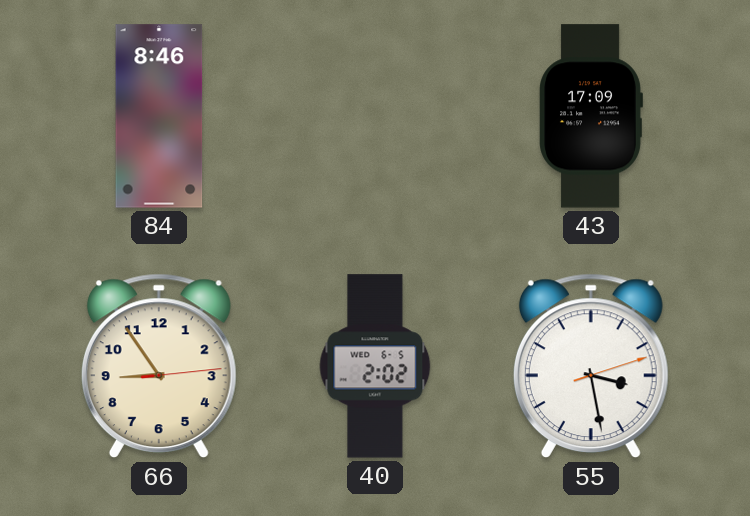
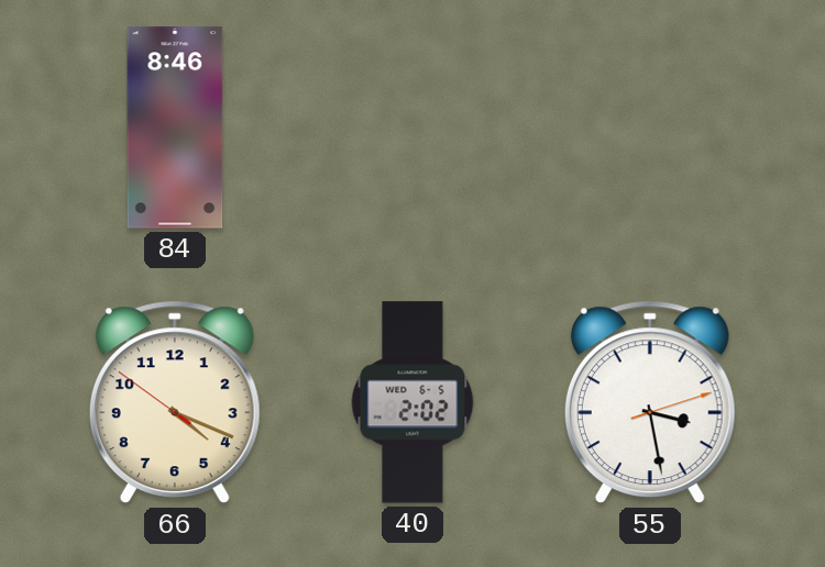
43: 17:09 -> none (591, 116)
66: 8:54 -> 4:18 (175, 402)
